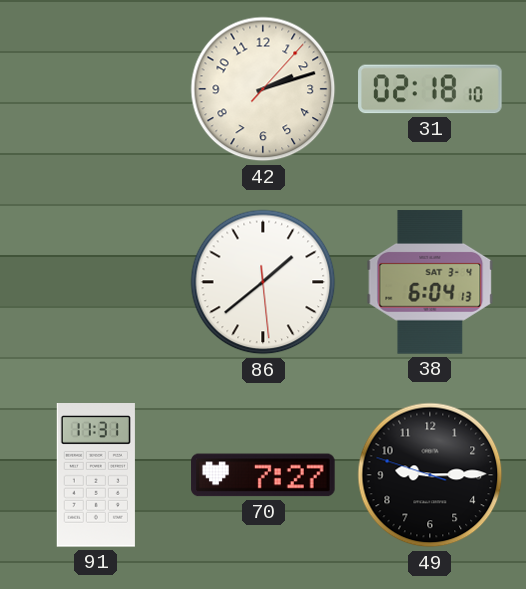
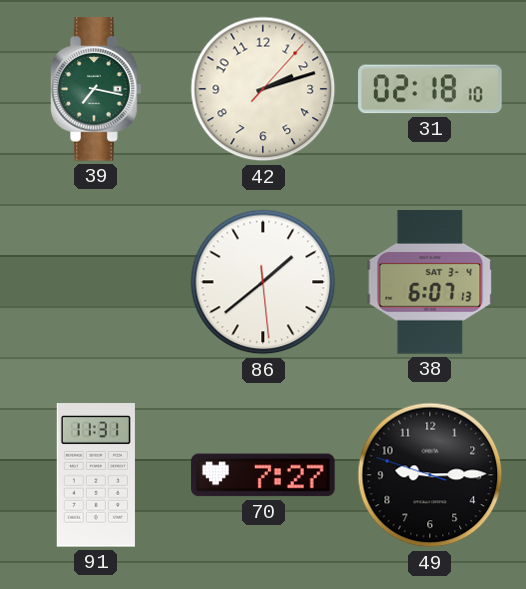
39: none -> 7:17 (97, 89)
38: 6:04 -> 6:07 (430, 282)
